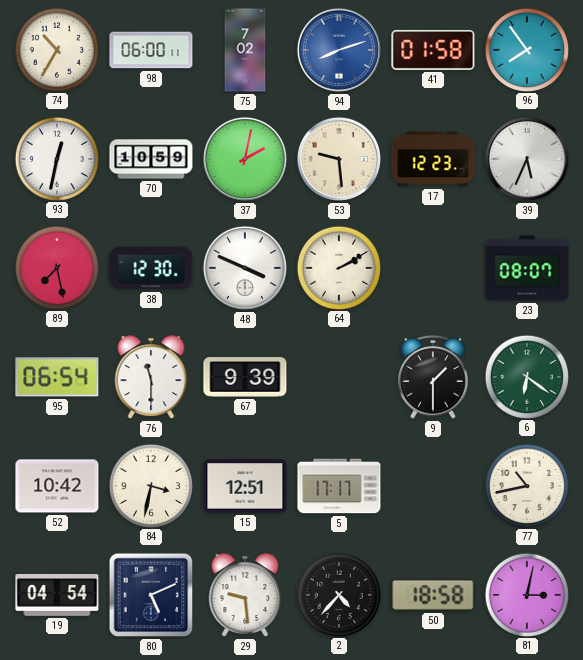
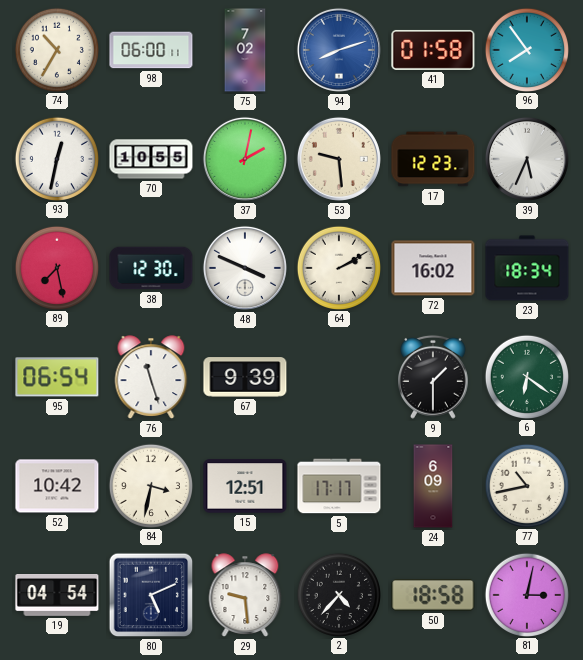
70: 10:59 -> 10:55 (151, 159)
72: none -> 16:02 (433, 268)
23: 08:07 -> 18:34 (527, 268)
76: 11:30 -> 11:27 (151, 377)
24: none -> 6:09 (433, 486)
